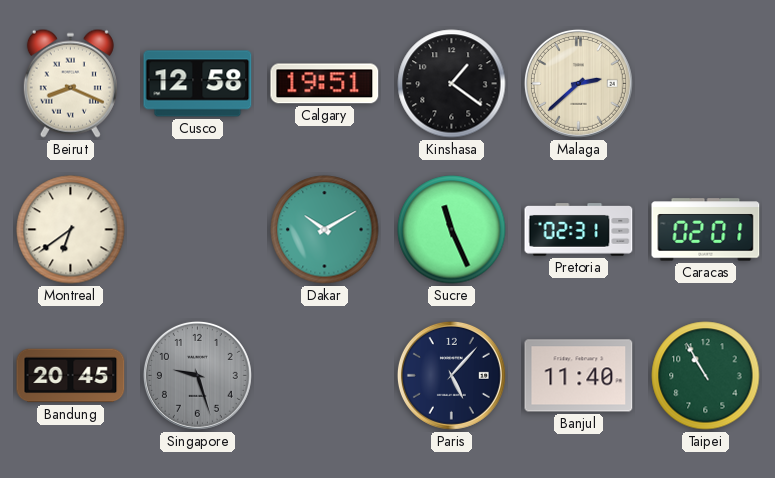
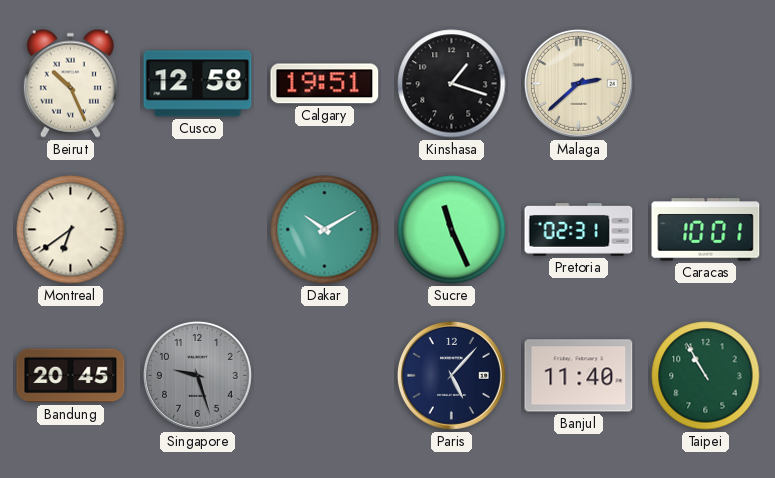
Beirut: 8:19 -> 10:26 (70, 83)
Kinshasa: 1:21 -> 1:18 (452, 84)
Caracas: 02:01 -> 10:01 (706, 230)
